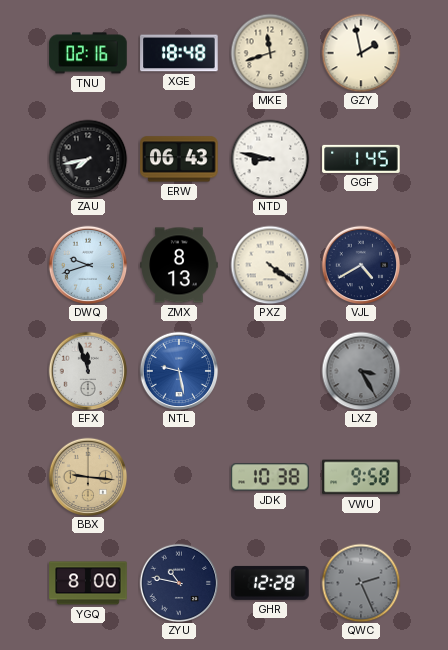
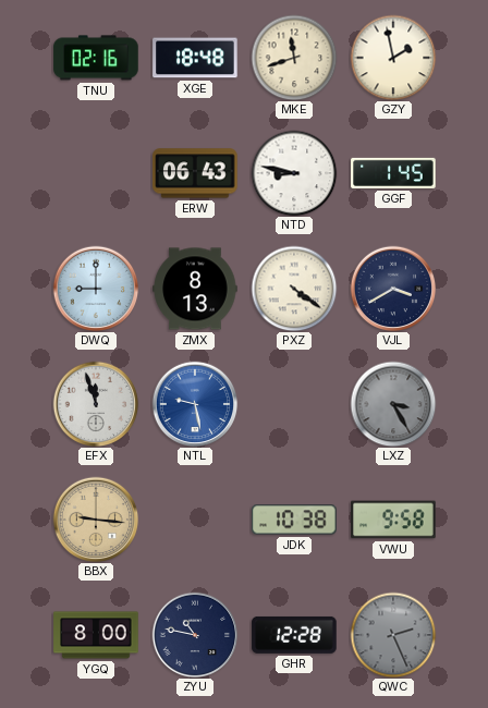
ZAU: 7:43 -> none (88, 159)
DWQ: 9:42 -> 9:00 (96, 289)
VJL: 4:40 -> 3:40 (393, 289)
